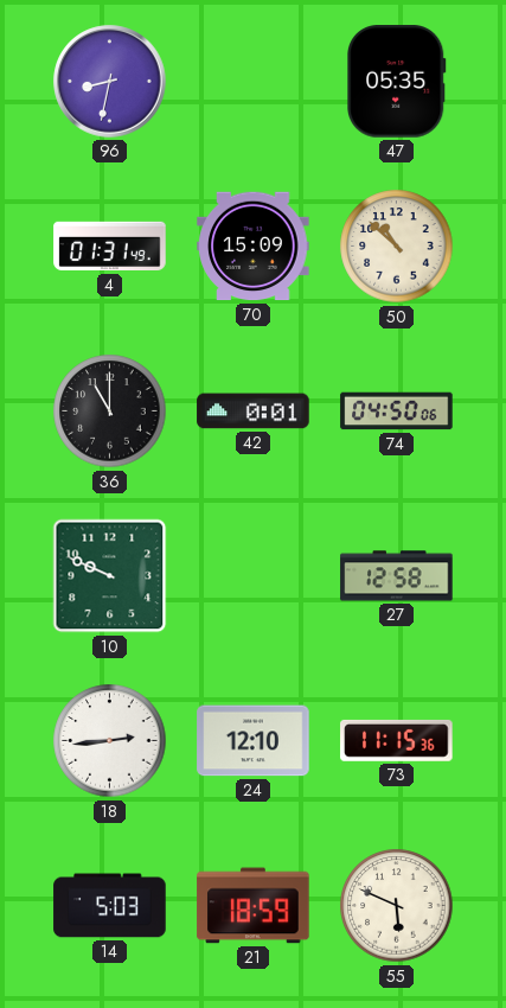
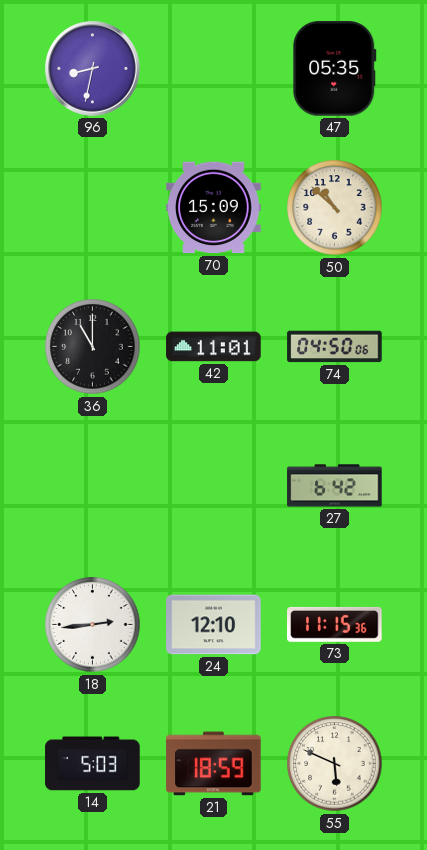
4: 01:31 -> none (110, 247)
42: 0:01 -> 11:01 (214, 347)
10: 9:49 -> none (110, 576)
27: 12:58 -> 6:42 (335, 486)
